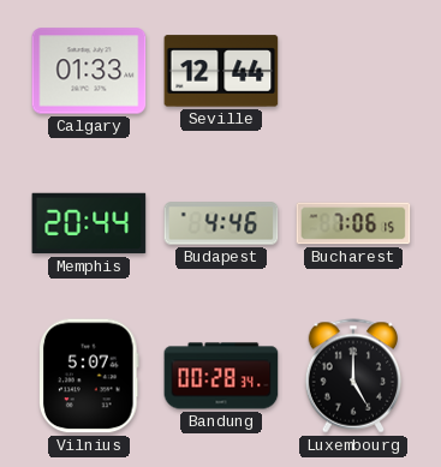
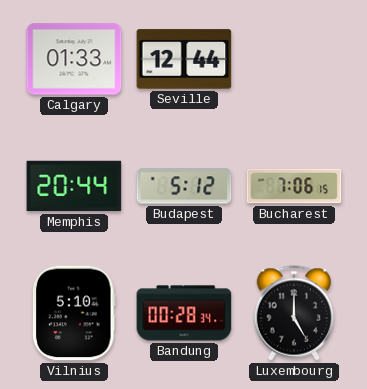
Budapest: 4:46 -> 5:12 (184, 186)
Vilnius: 5:07 -> 5:10 (75, 313)
